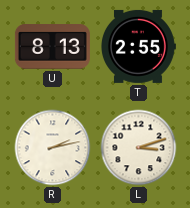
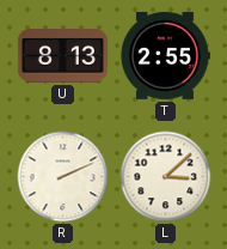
R: 2:13 -> 2:11 (63, 177)
L: 3:12 -> 3:08 (166, 177)
